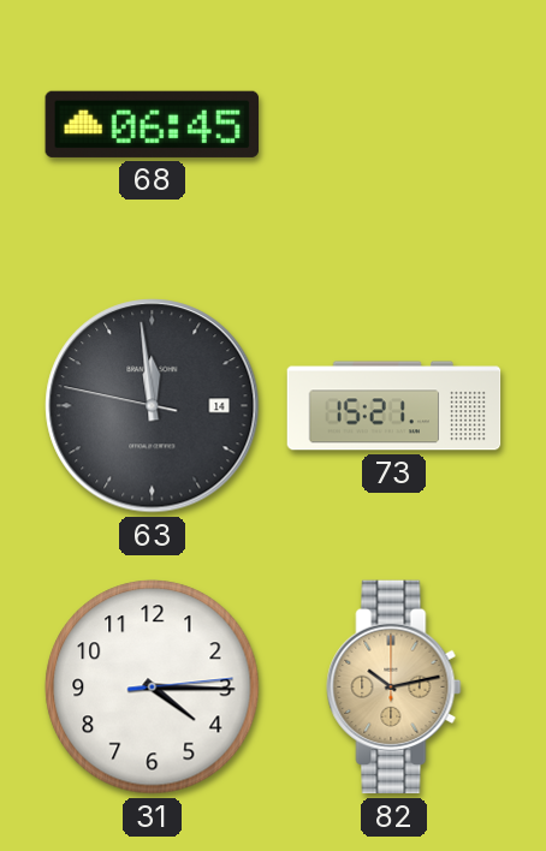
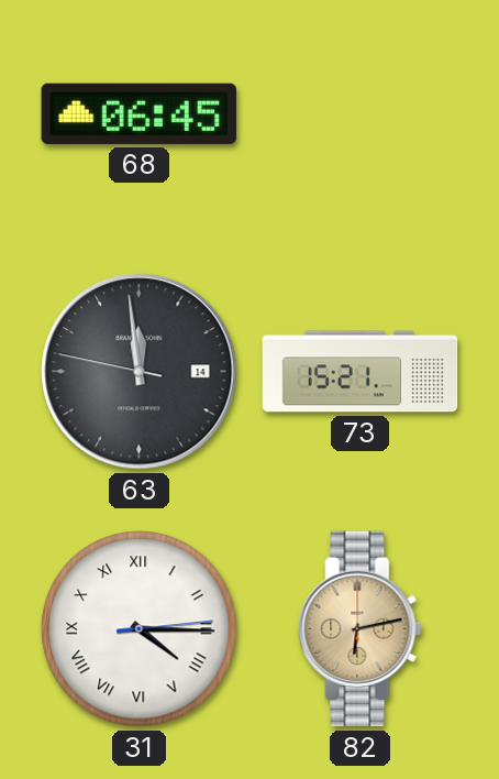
31 numerals: Arabic -> Roman (140, 629)
82: 10:13 -> 6:13 (361, 629)
